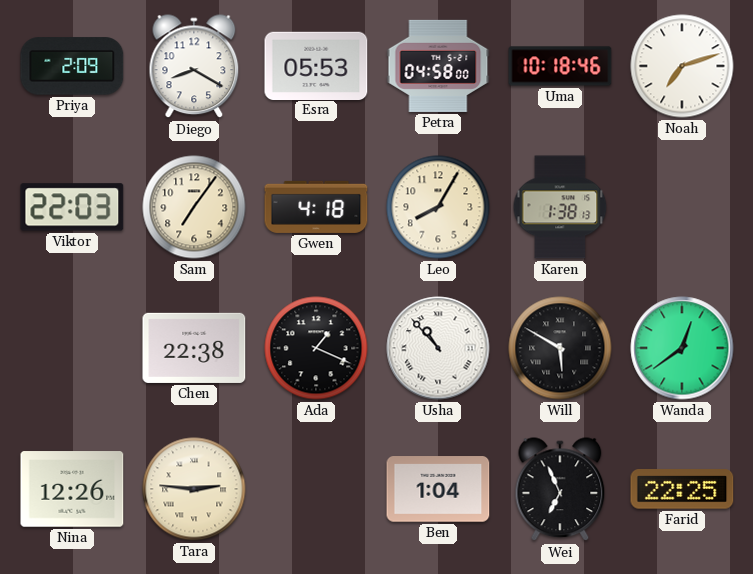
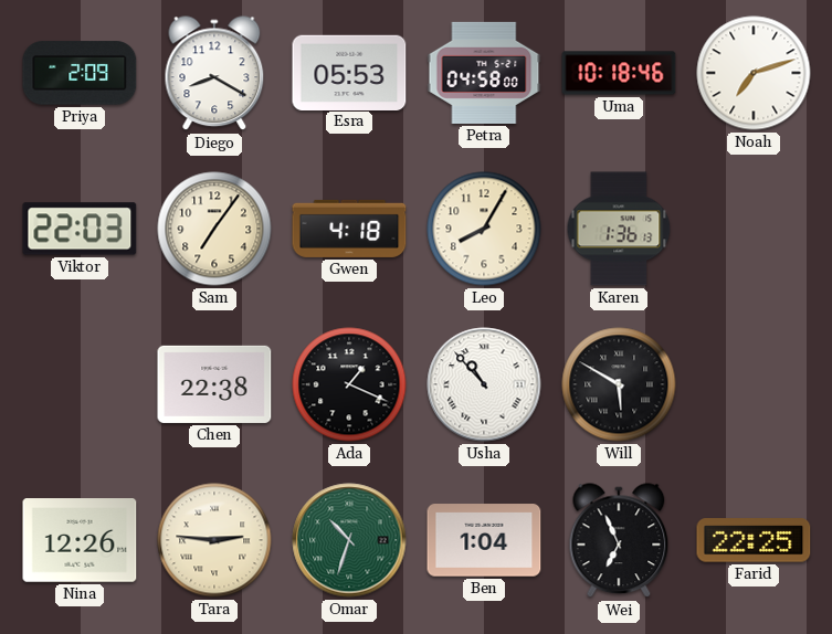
Karen: 1:38 -> 1:36 (619, 229)
Wanda: 12:39 -> none (682, 348)
Omar: none -> 10:33 (349, 540)
